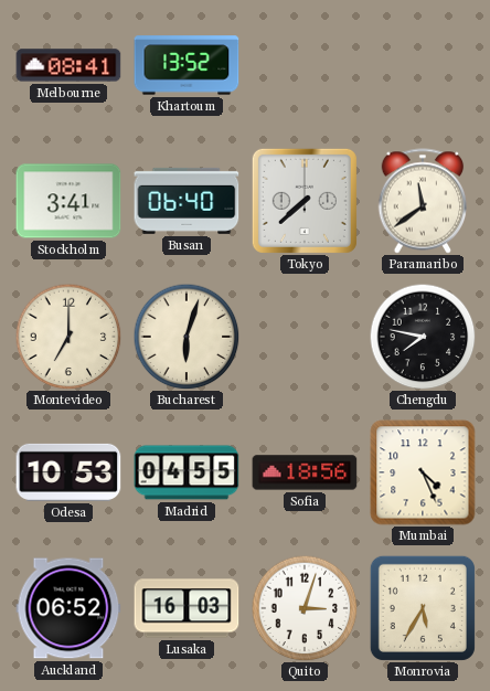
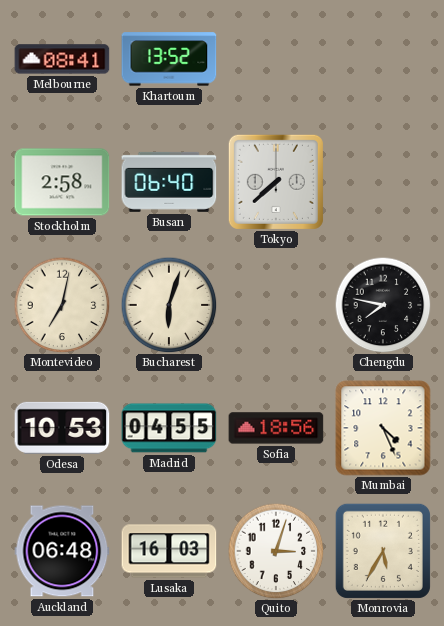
Stockholm: 3:41 -> 2:58 (62, 182)
Paramaribo: 11:39 -> none (423, 201)
Montevideo: 7:00 -> 7:02 (62, 305)
Auckland: 06:52 -> 06:48 (62, 551)
